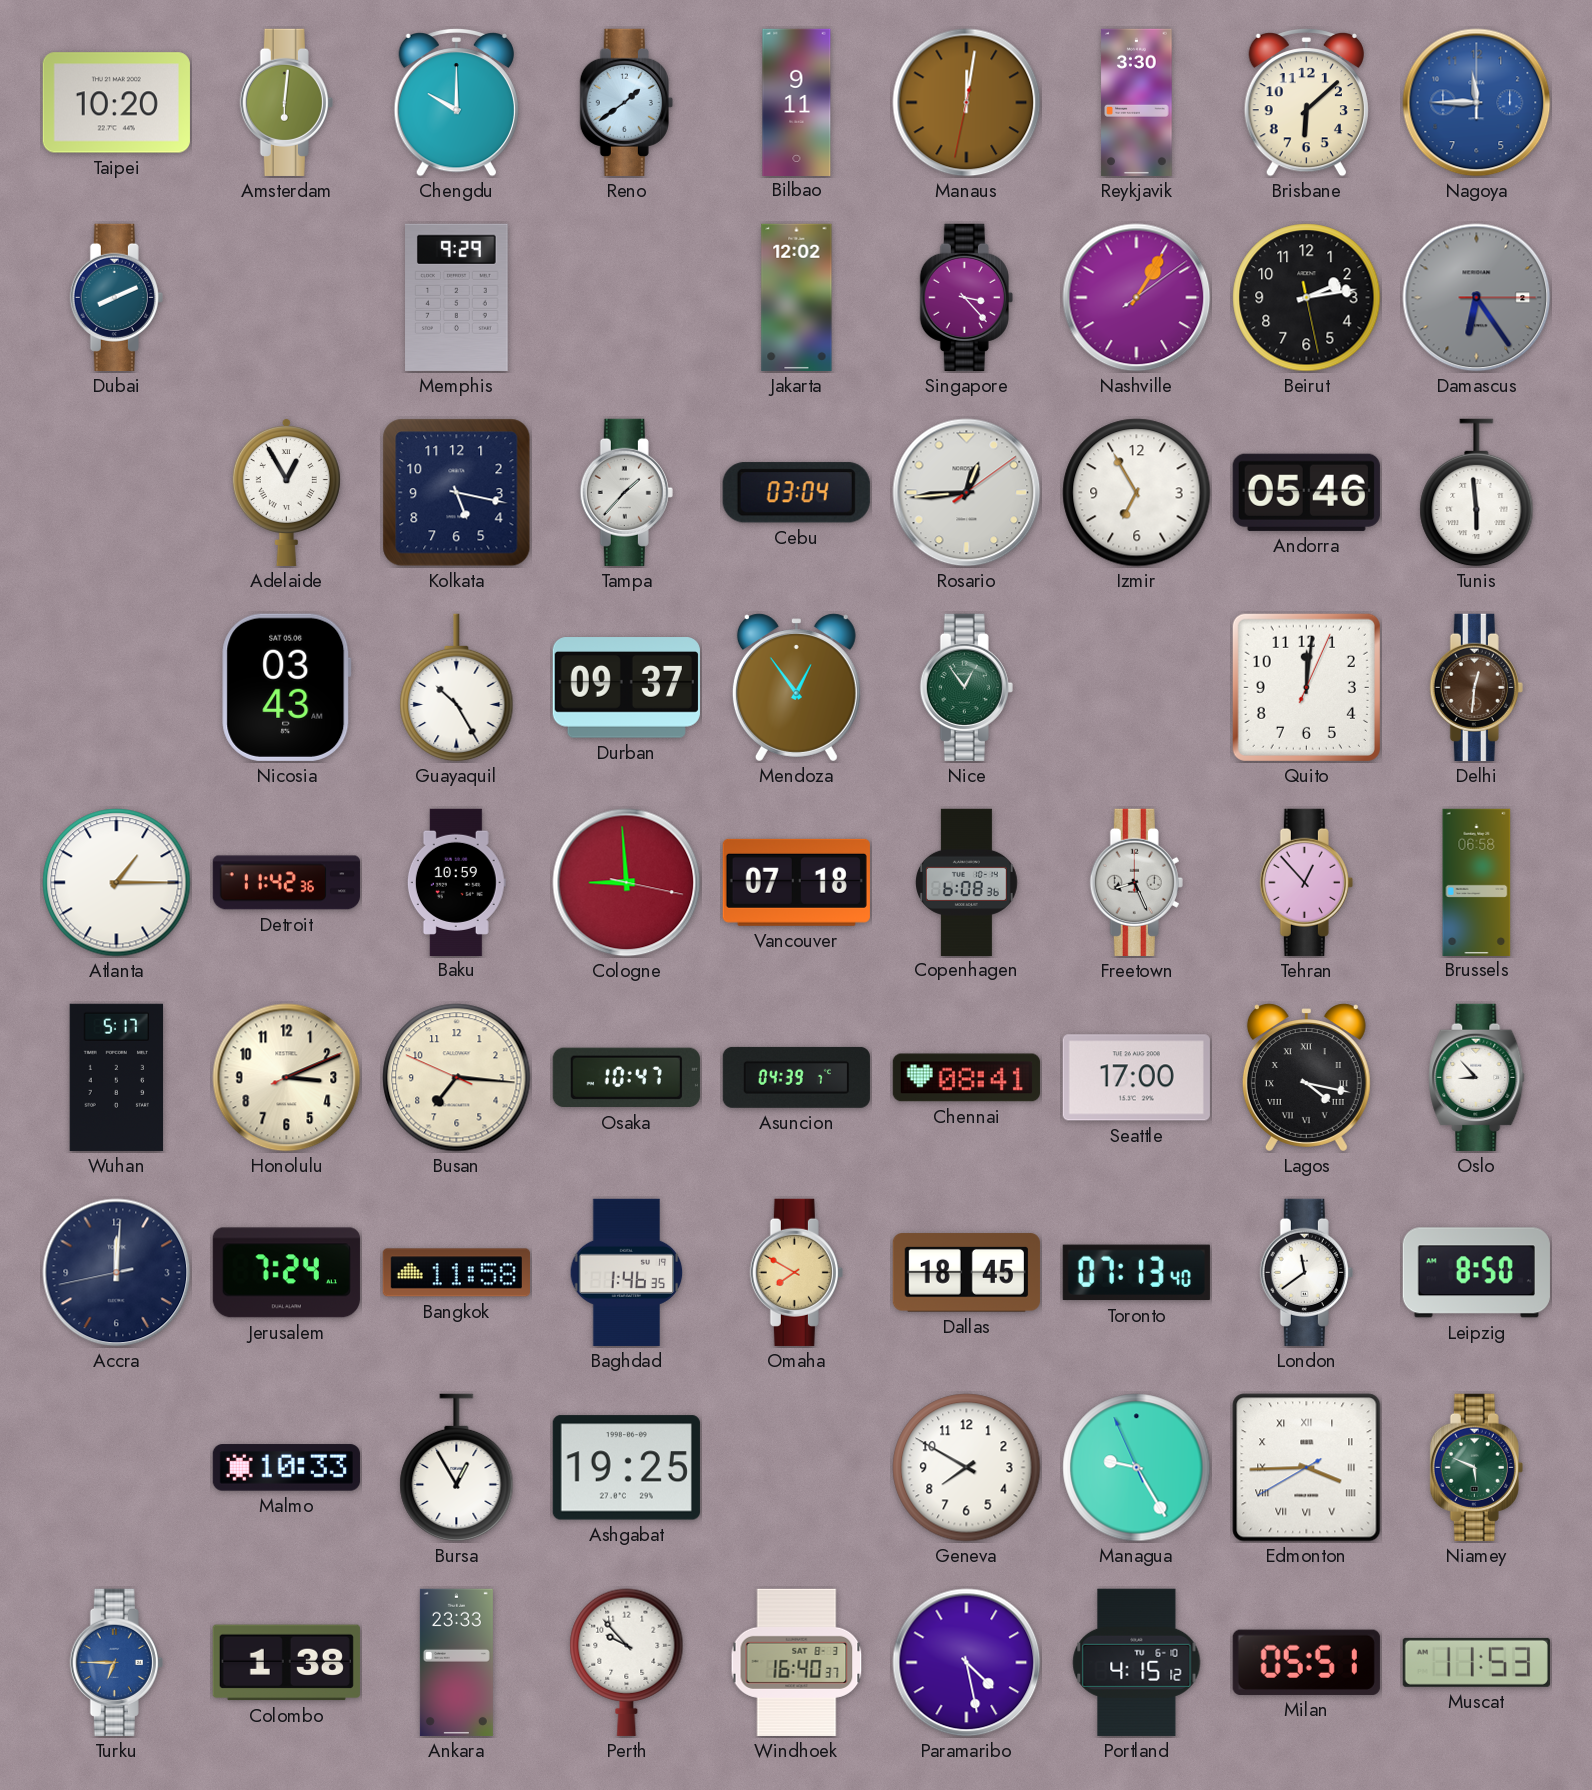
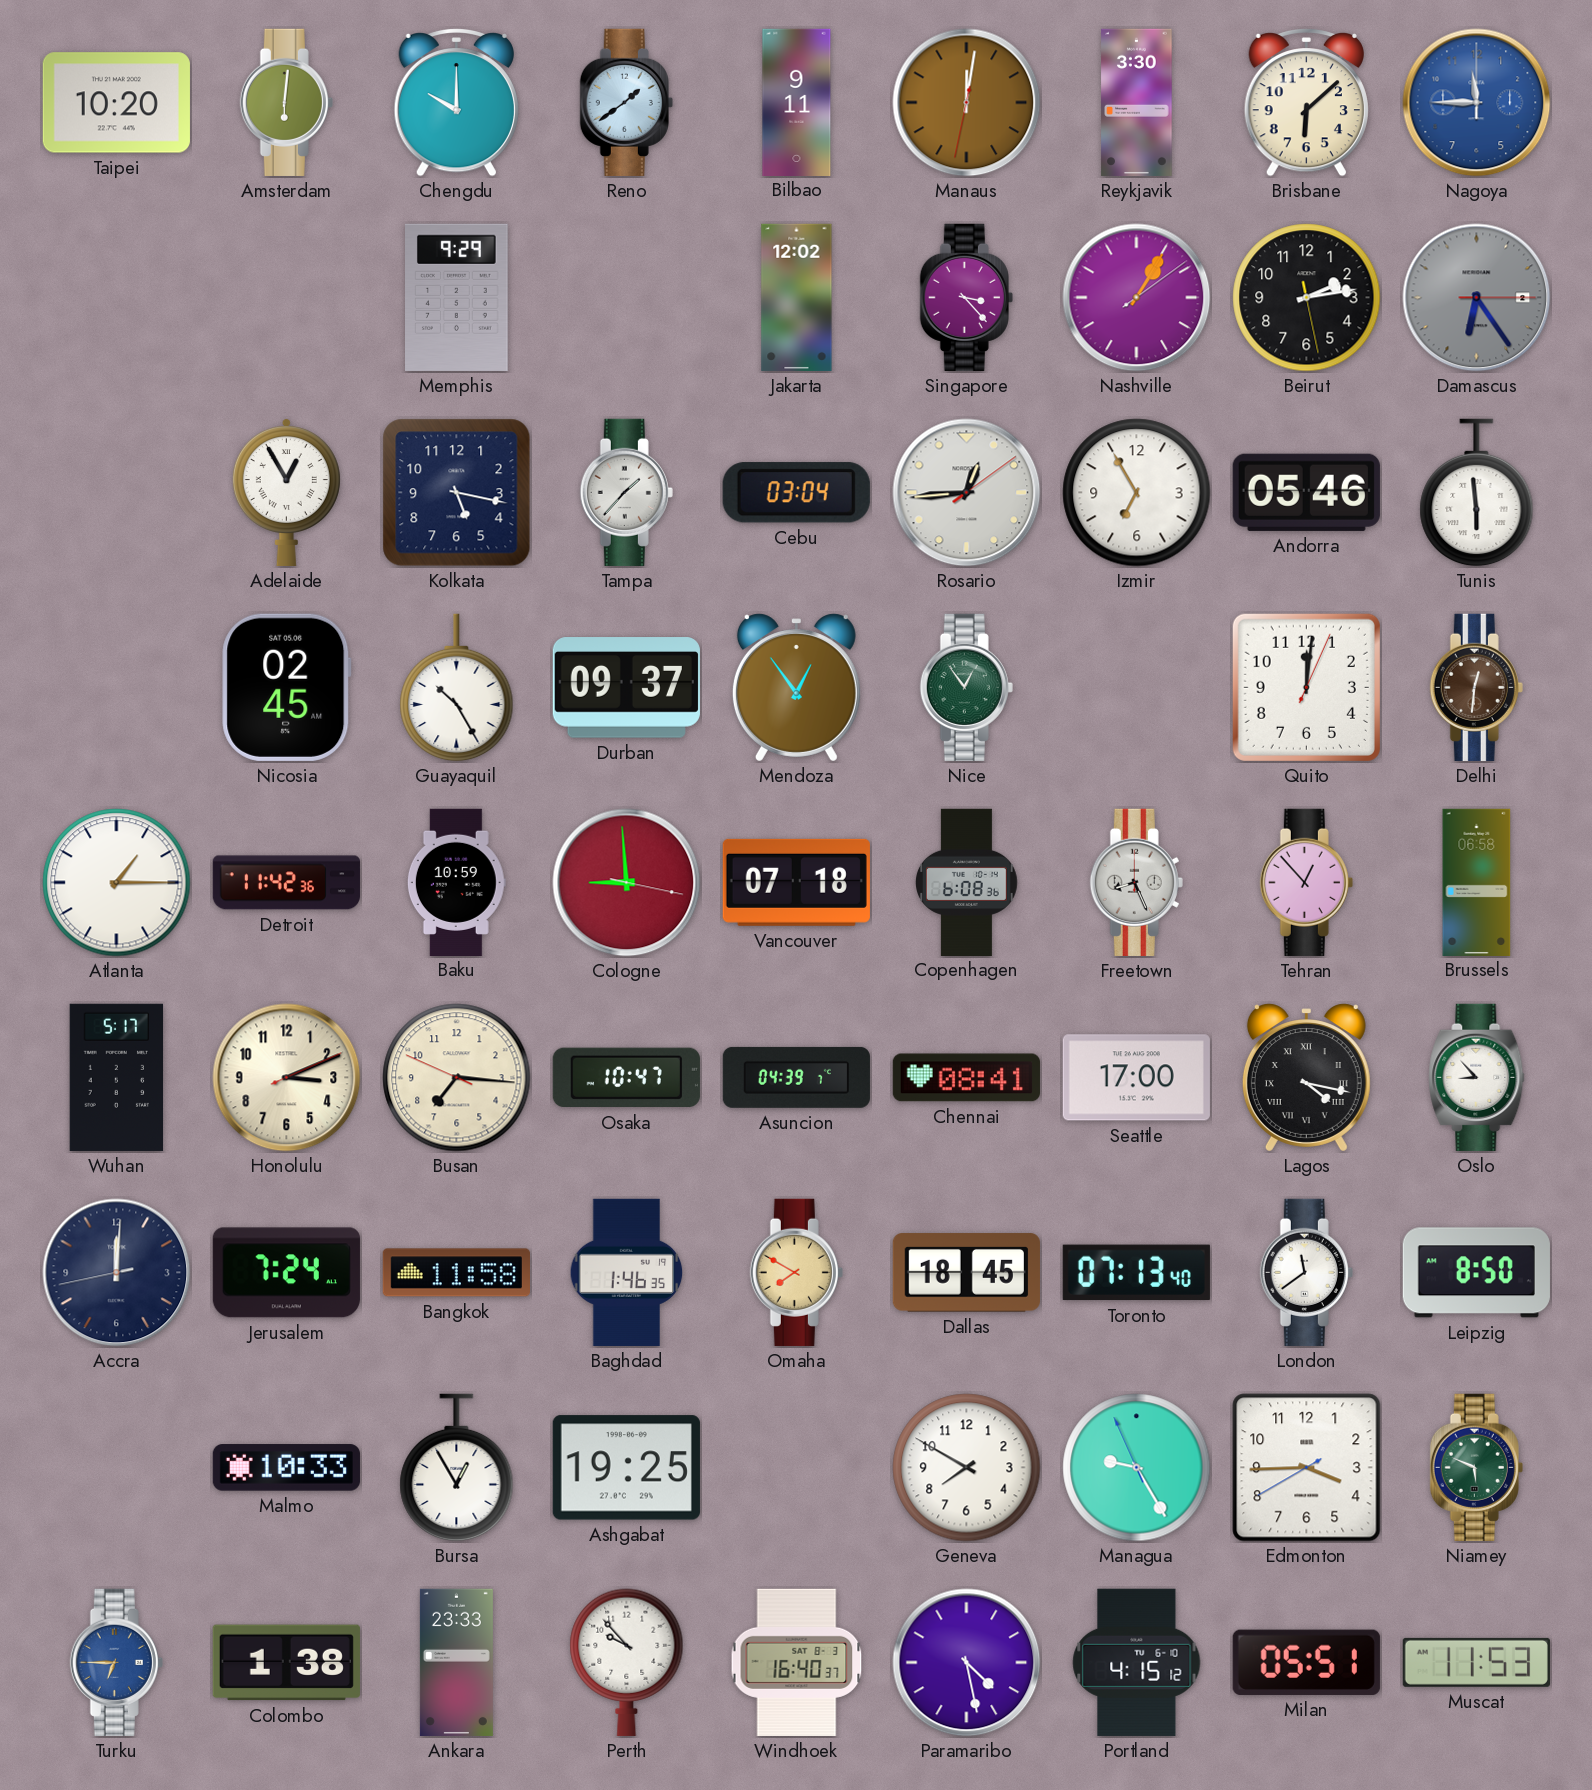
Dubai: 8:11 -> none (116, 297)
Nicosia: 03:43 -> 02:45 (287, 687)
Edmonton numerals: Roman -> Arabic (1307, 1468)
